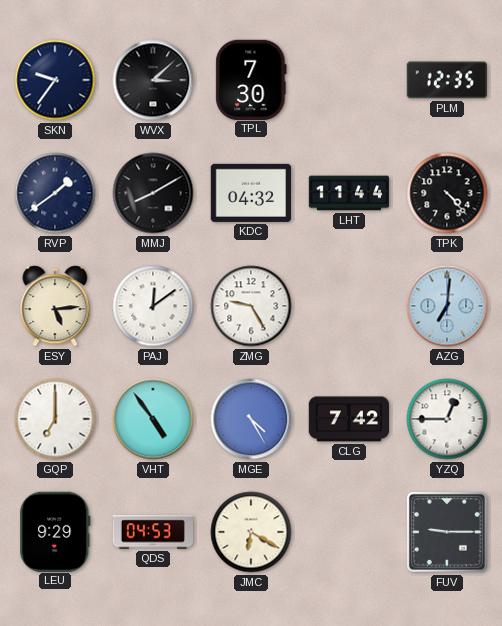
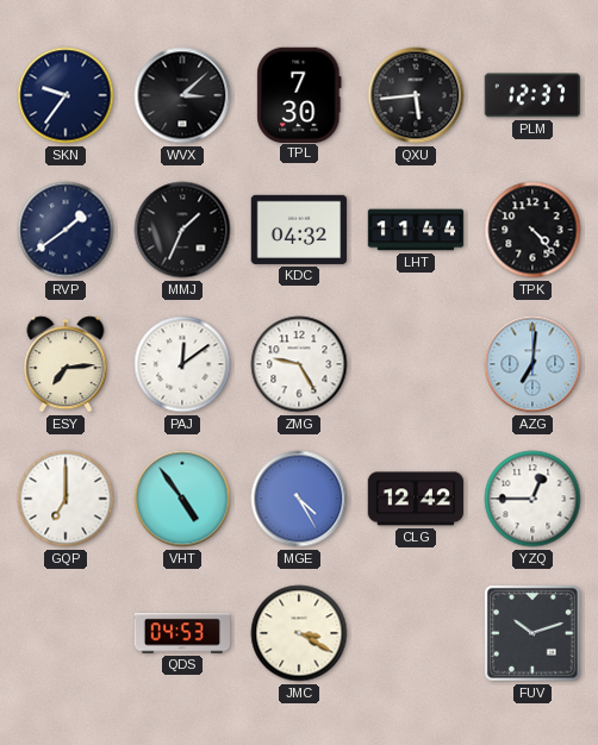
QXU: none -> 5:44 (416, 95)
PLM: 12:35 -> 12:37 (531, 95)
MMJ: 8:10 -> 1:34 (182, 230)
ESY: 5:14 -> 7:14 (66, 364)
CLG: 7:42 -> 12:42 (415, 499)
LEU: 9:29 -> none (55, 531)
JMC: 6:20 -> 3:20 (299, 633)
FUV: 9:15 -> 10:12 (532, 633)
